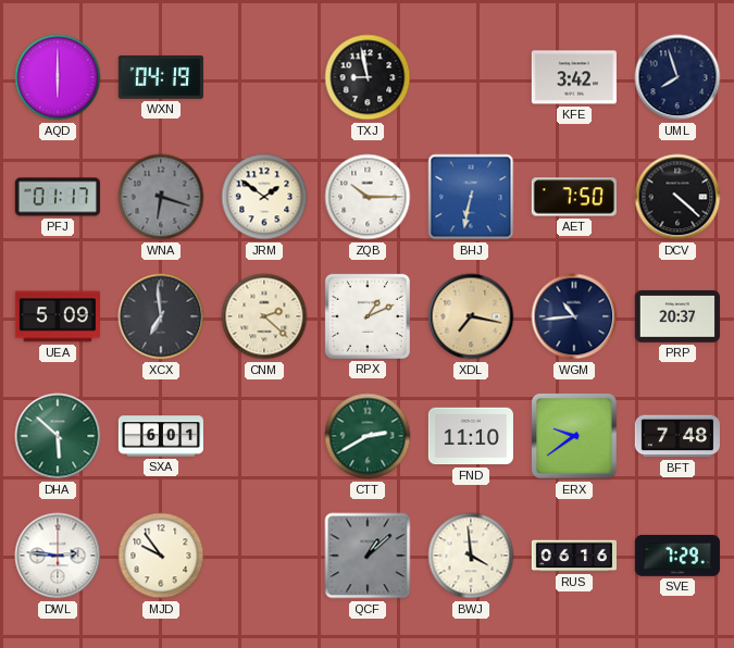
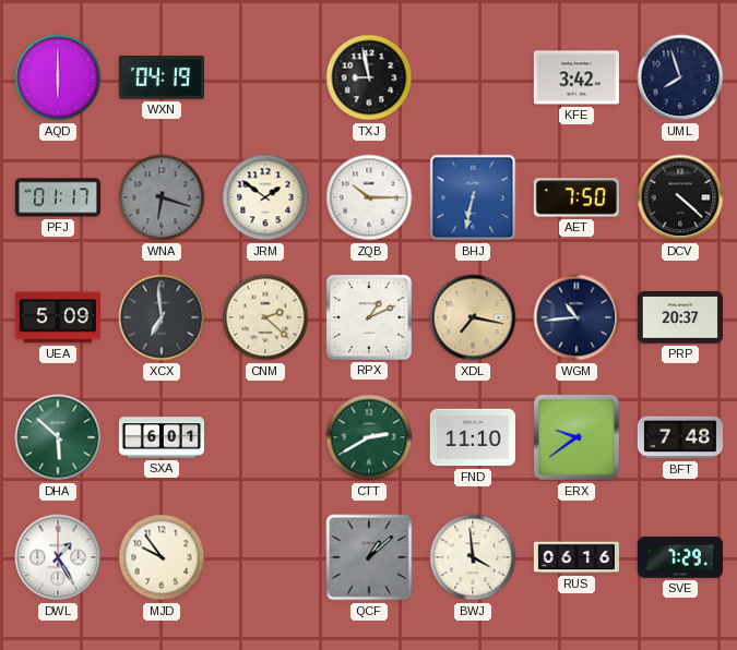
DWL: 2:46 -> 1:25 (58, 557)
